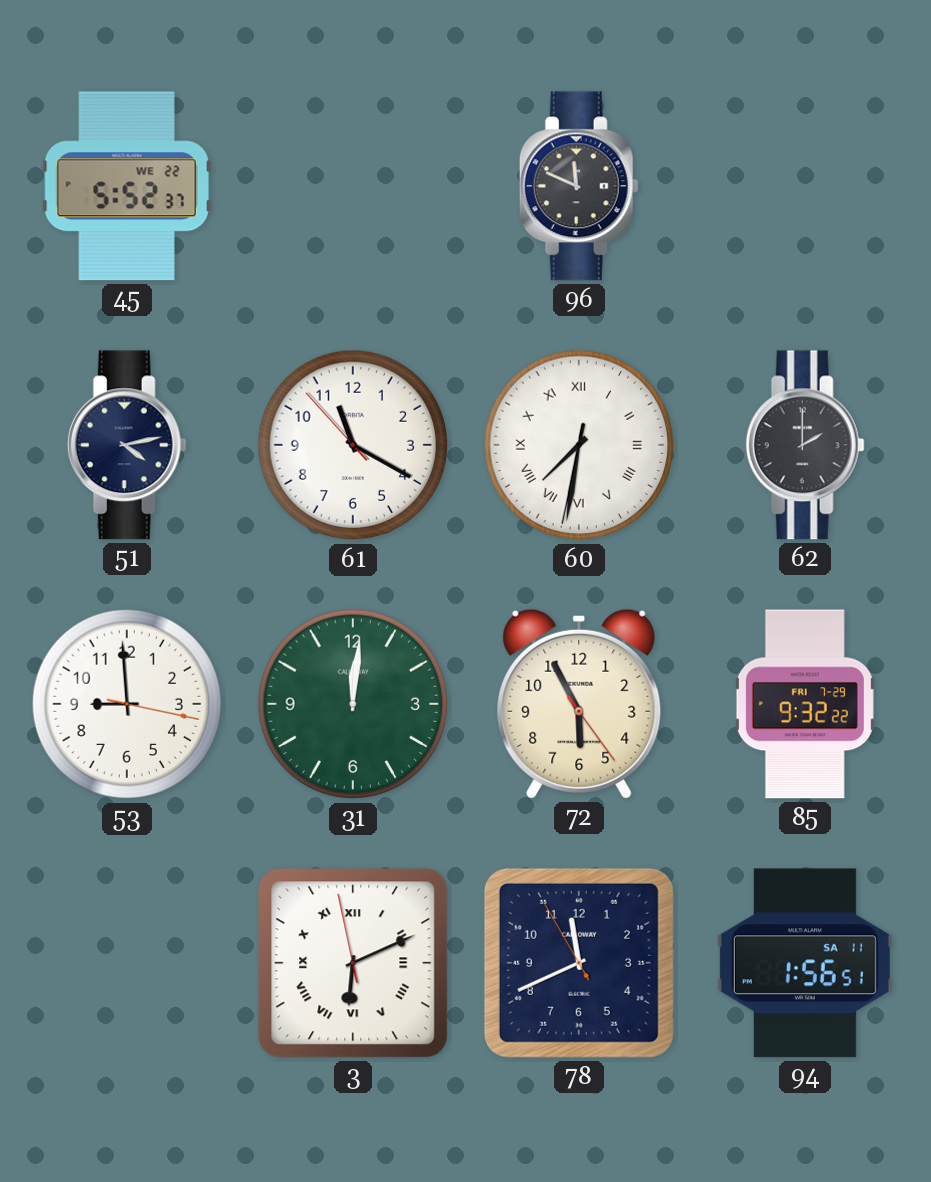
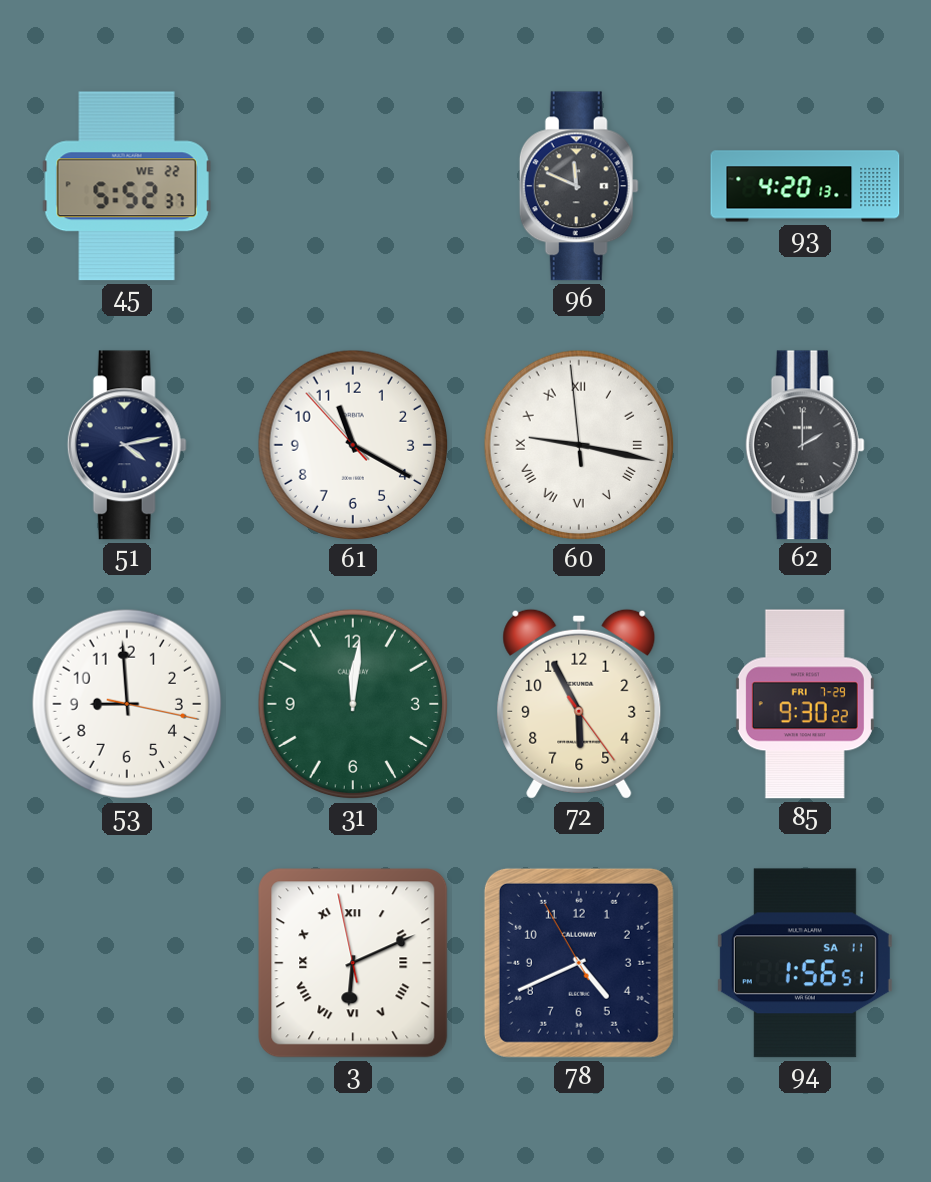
93: none -> 4:20 (805, 186)
60: 7:31 -> 9:16 (579, 445)
85: 9:32 -> 9:30 (805, 704)
78: 11:40 -> 4:40 (579, 963)
